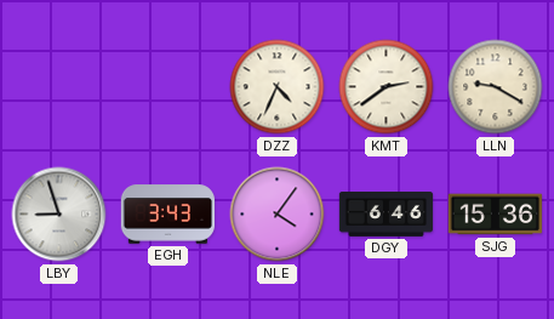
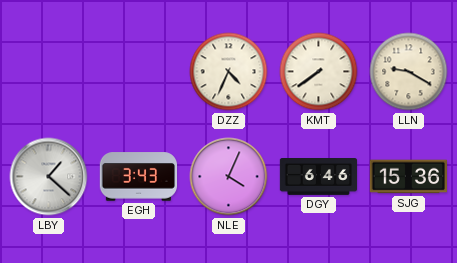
KMT: 2:39 -> 7:39 (319, 72)
LBY: 8:57 -> 1:22 (49, 177)
NLE: 4:06 -> 4:04 (229, 177)
